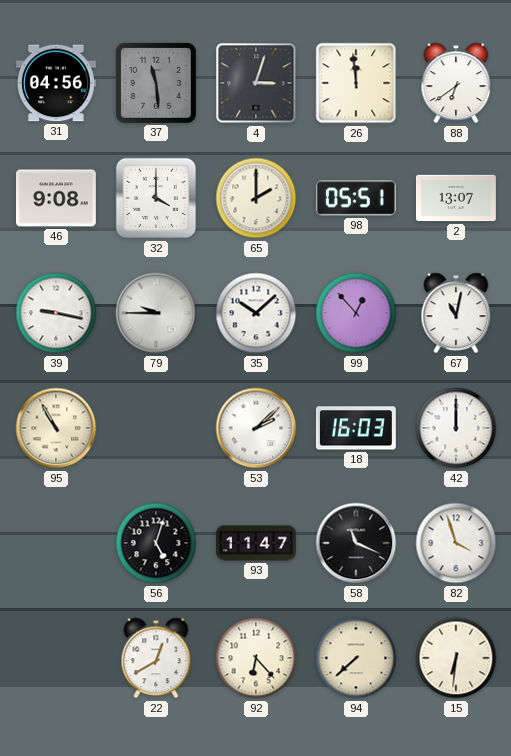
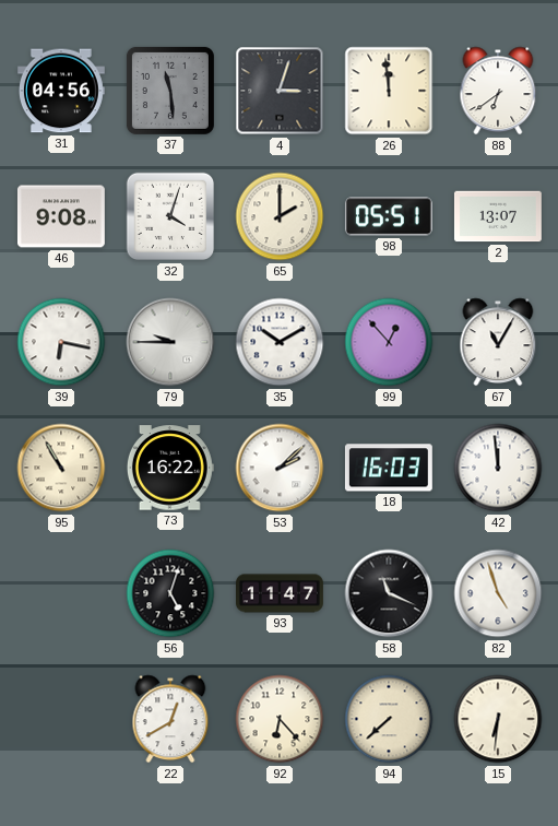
32: 4:00 -> 4:03 (170, 216)
39: 9:17 -> 6:17 (61, 342)
35: 10:08 -> 10:10 (280, 342)
67: 11:02 -> 11:05 (498, 342)
73: none -> 16:22 (170, 468)
42: 12:00 -> 11:59 (498, 468)
82: 3:57 -> 4:57 (498, 593)
